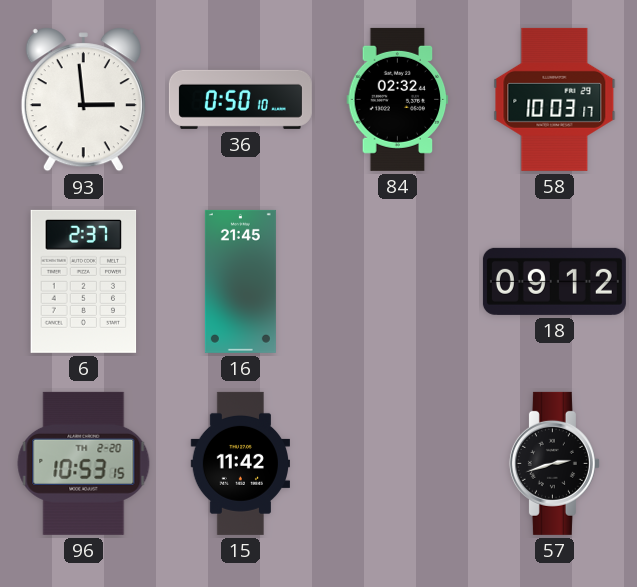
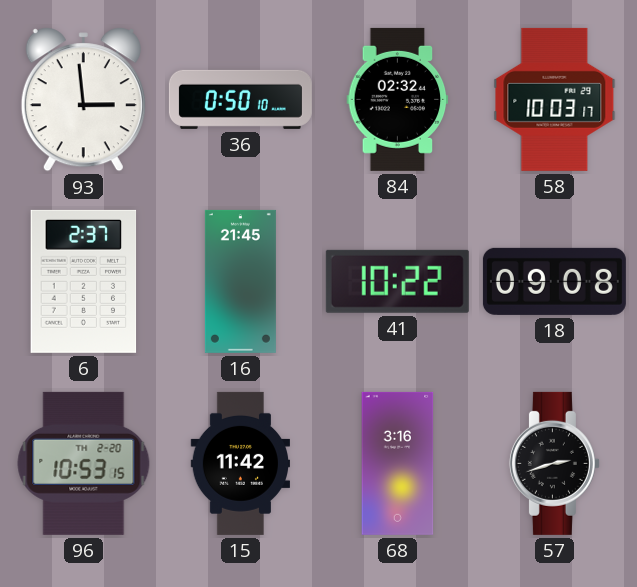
41: none -> 10:22 (397, 281)
18: 09:12 -> 09:08 (554, 281)
68: none -> 3:16 (398, 463)
